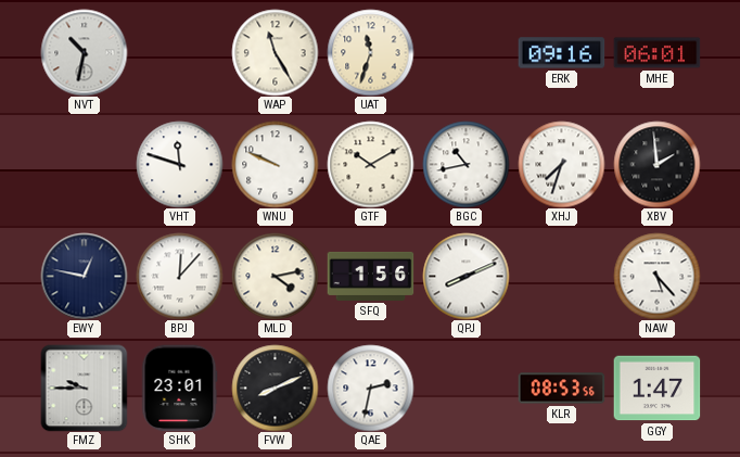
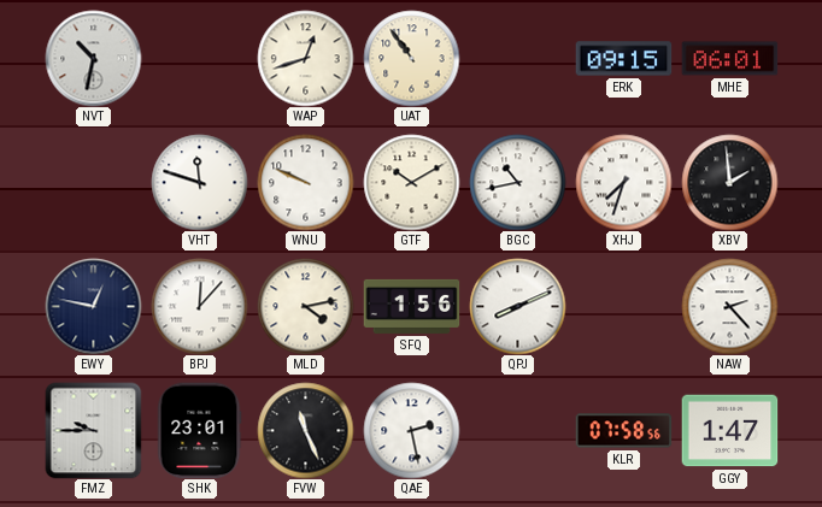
WAP: 11:25 -> 12:42 (305, 58)
UAT: 11:33 -> 10:54 (411, 58)
ERK: 09:16 -> 09:15 (623, 59)
NAW: 5:23 -> 2:23 (729, 306)
FVW: 8:11 -> 11:26 (305, 430)
QAE: 2:32 -> 2:28 (411, 430)
KLR: 08:53 -> 07:58 (623, 431)
